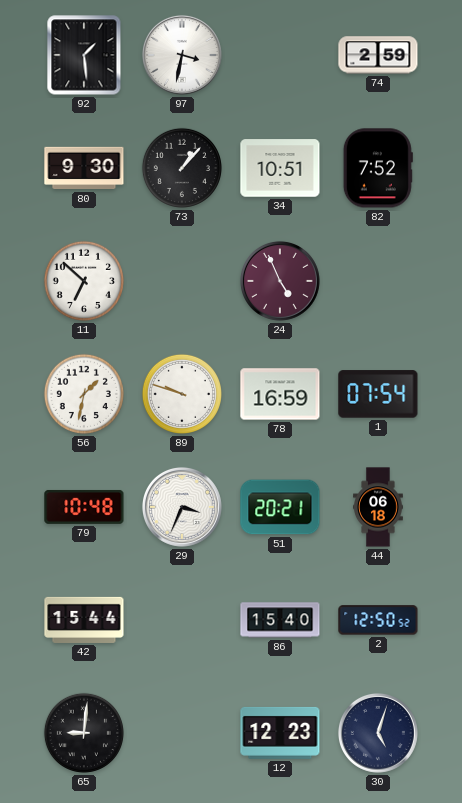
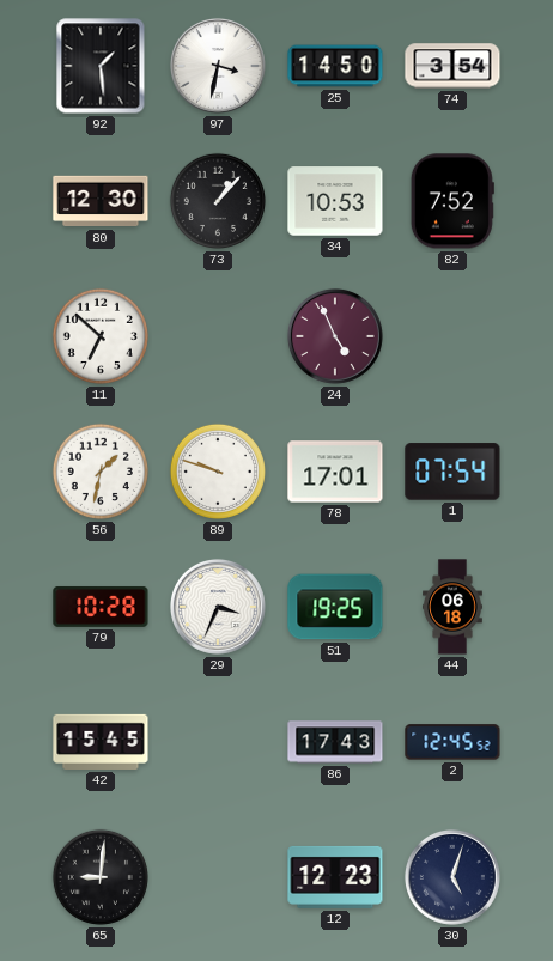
25: none -> 14:50 (335, 66)
74: 2:59 -> 3:54 (452, 66)
80: 9:30 -> 12:30 (101, 201)
34: 10:51 -> 10:53 (335, 201)
78: 16:59 -> 17:01 (335, 472)
79: 10:48 -> 10:28 (101, 607)
51: 20:21 -> 19:25 (335, 607)
42: 15:44 -> 15:45 (101, 742)
86: 15:40 -> 17:43 (335, 742)
2: 12:50 -> 12:45 (452, 742)
